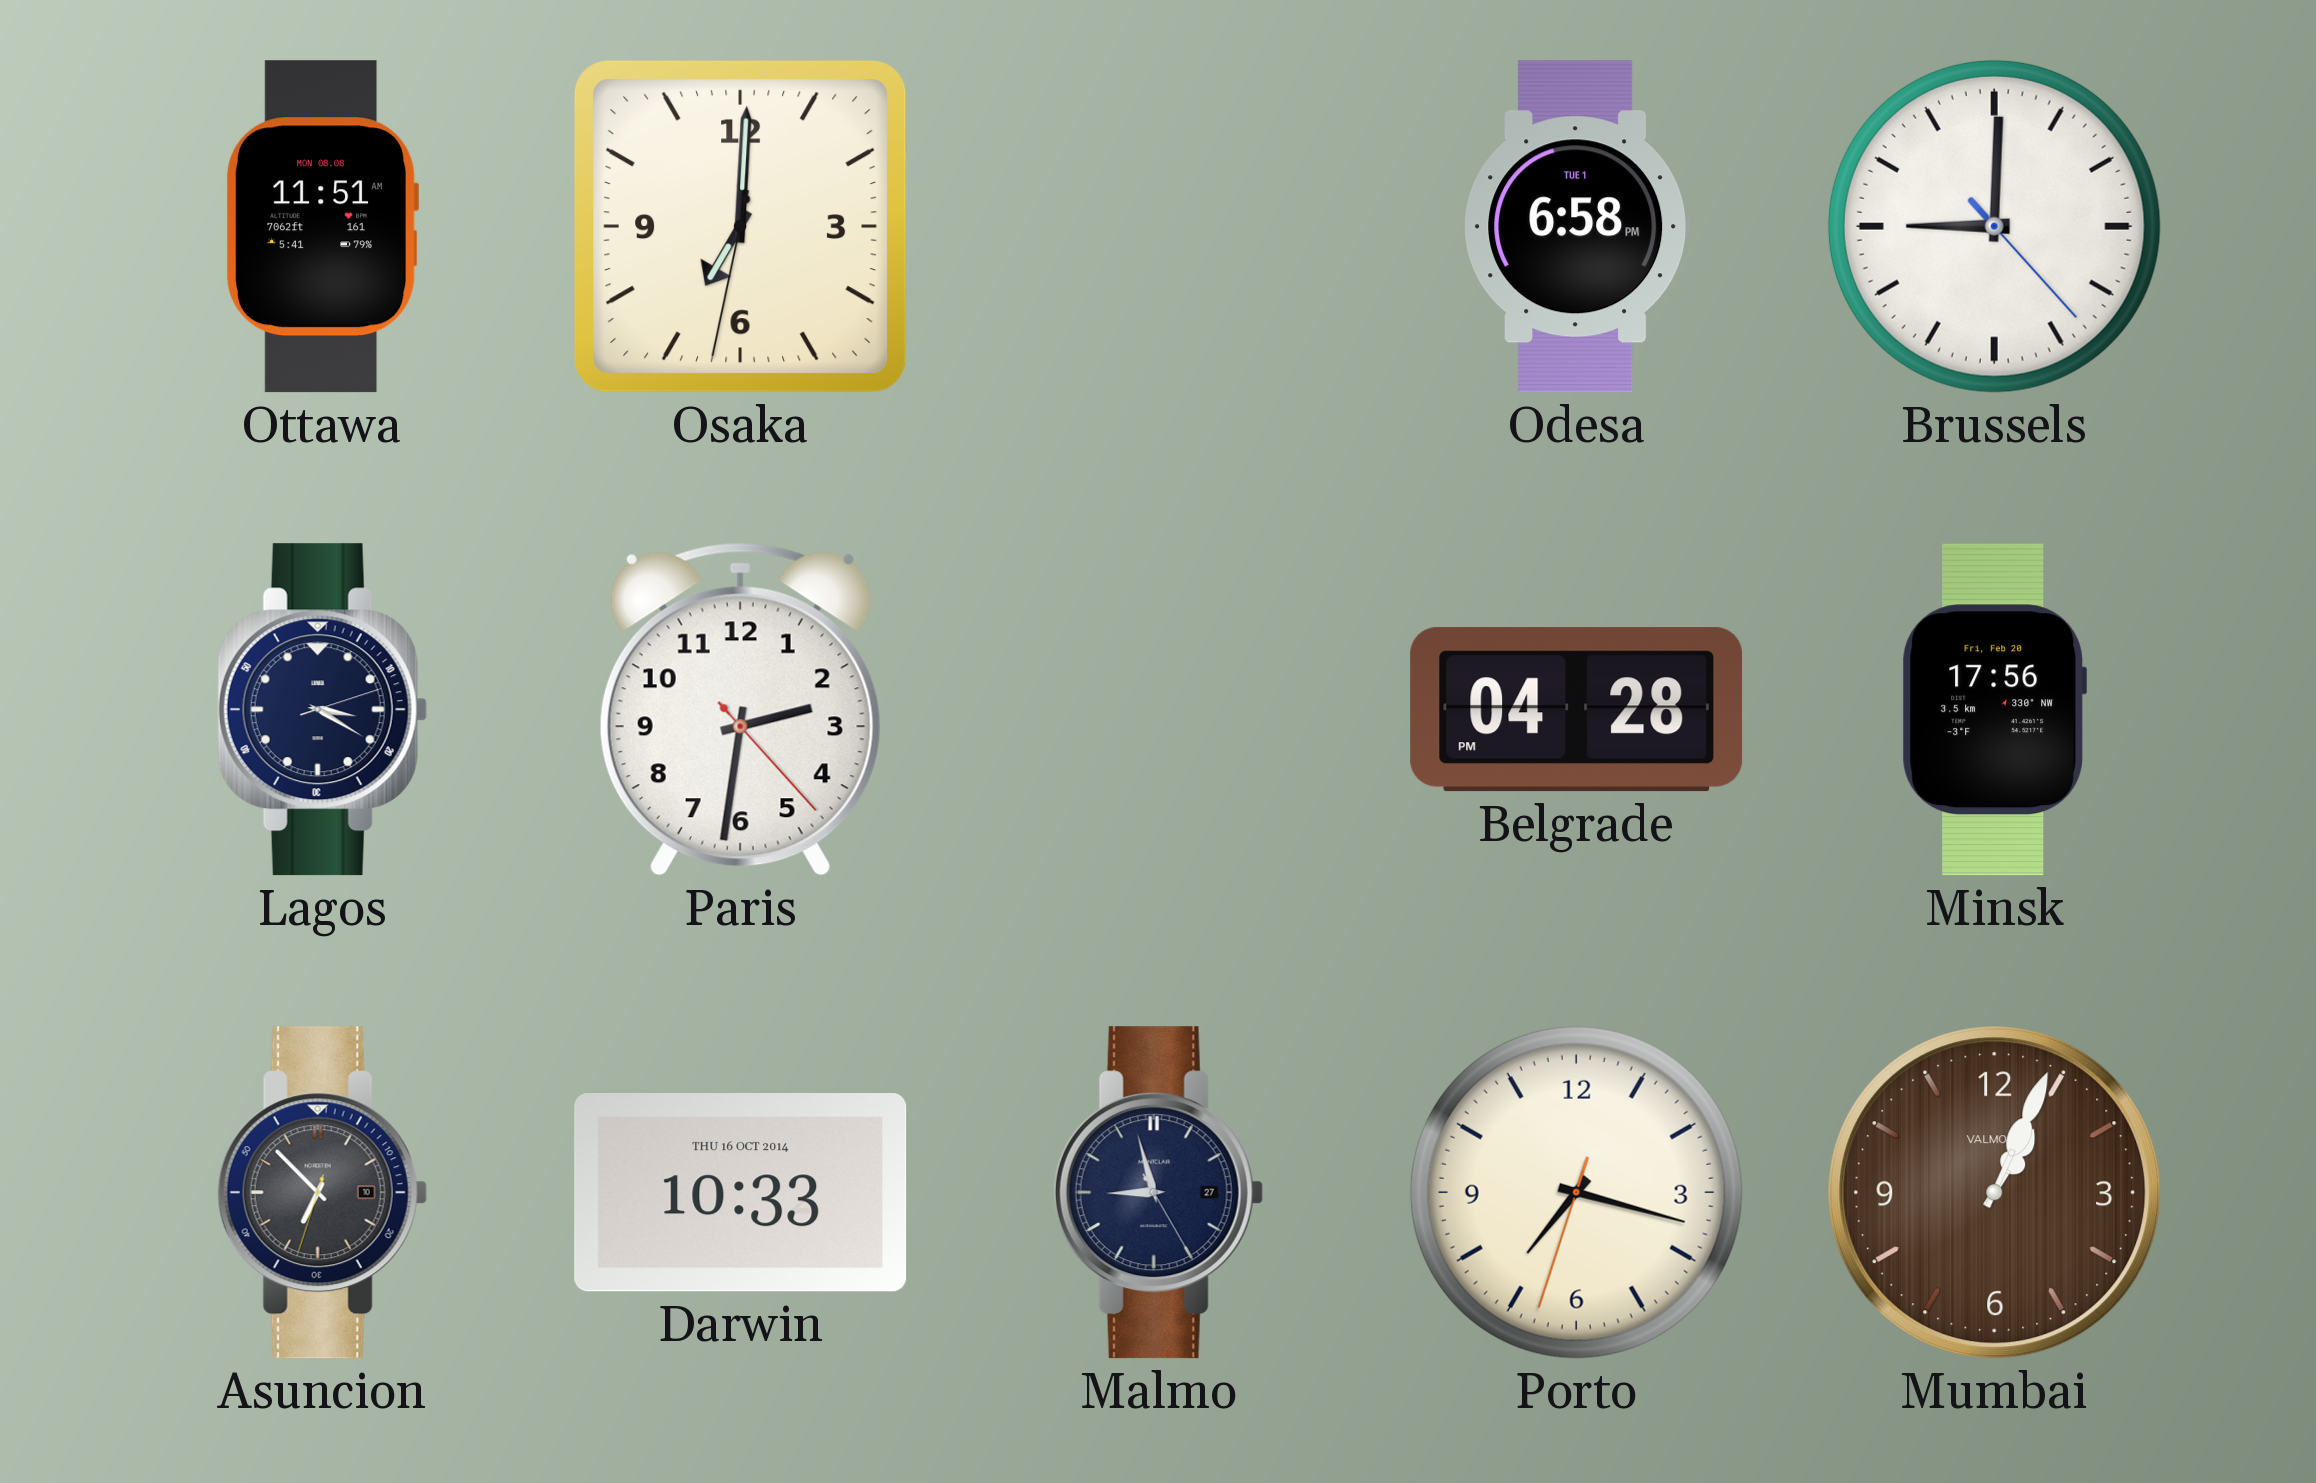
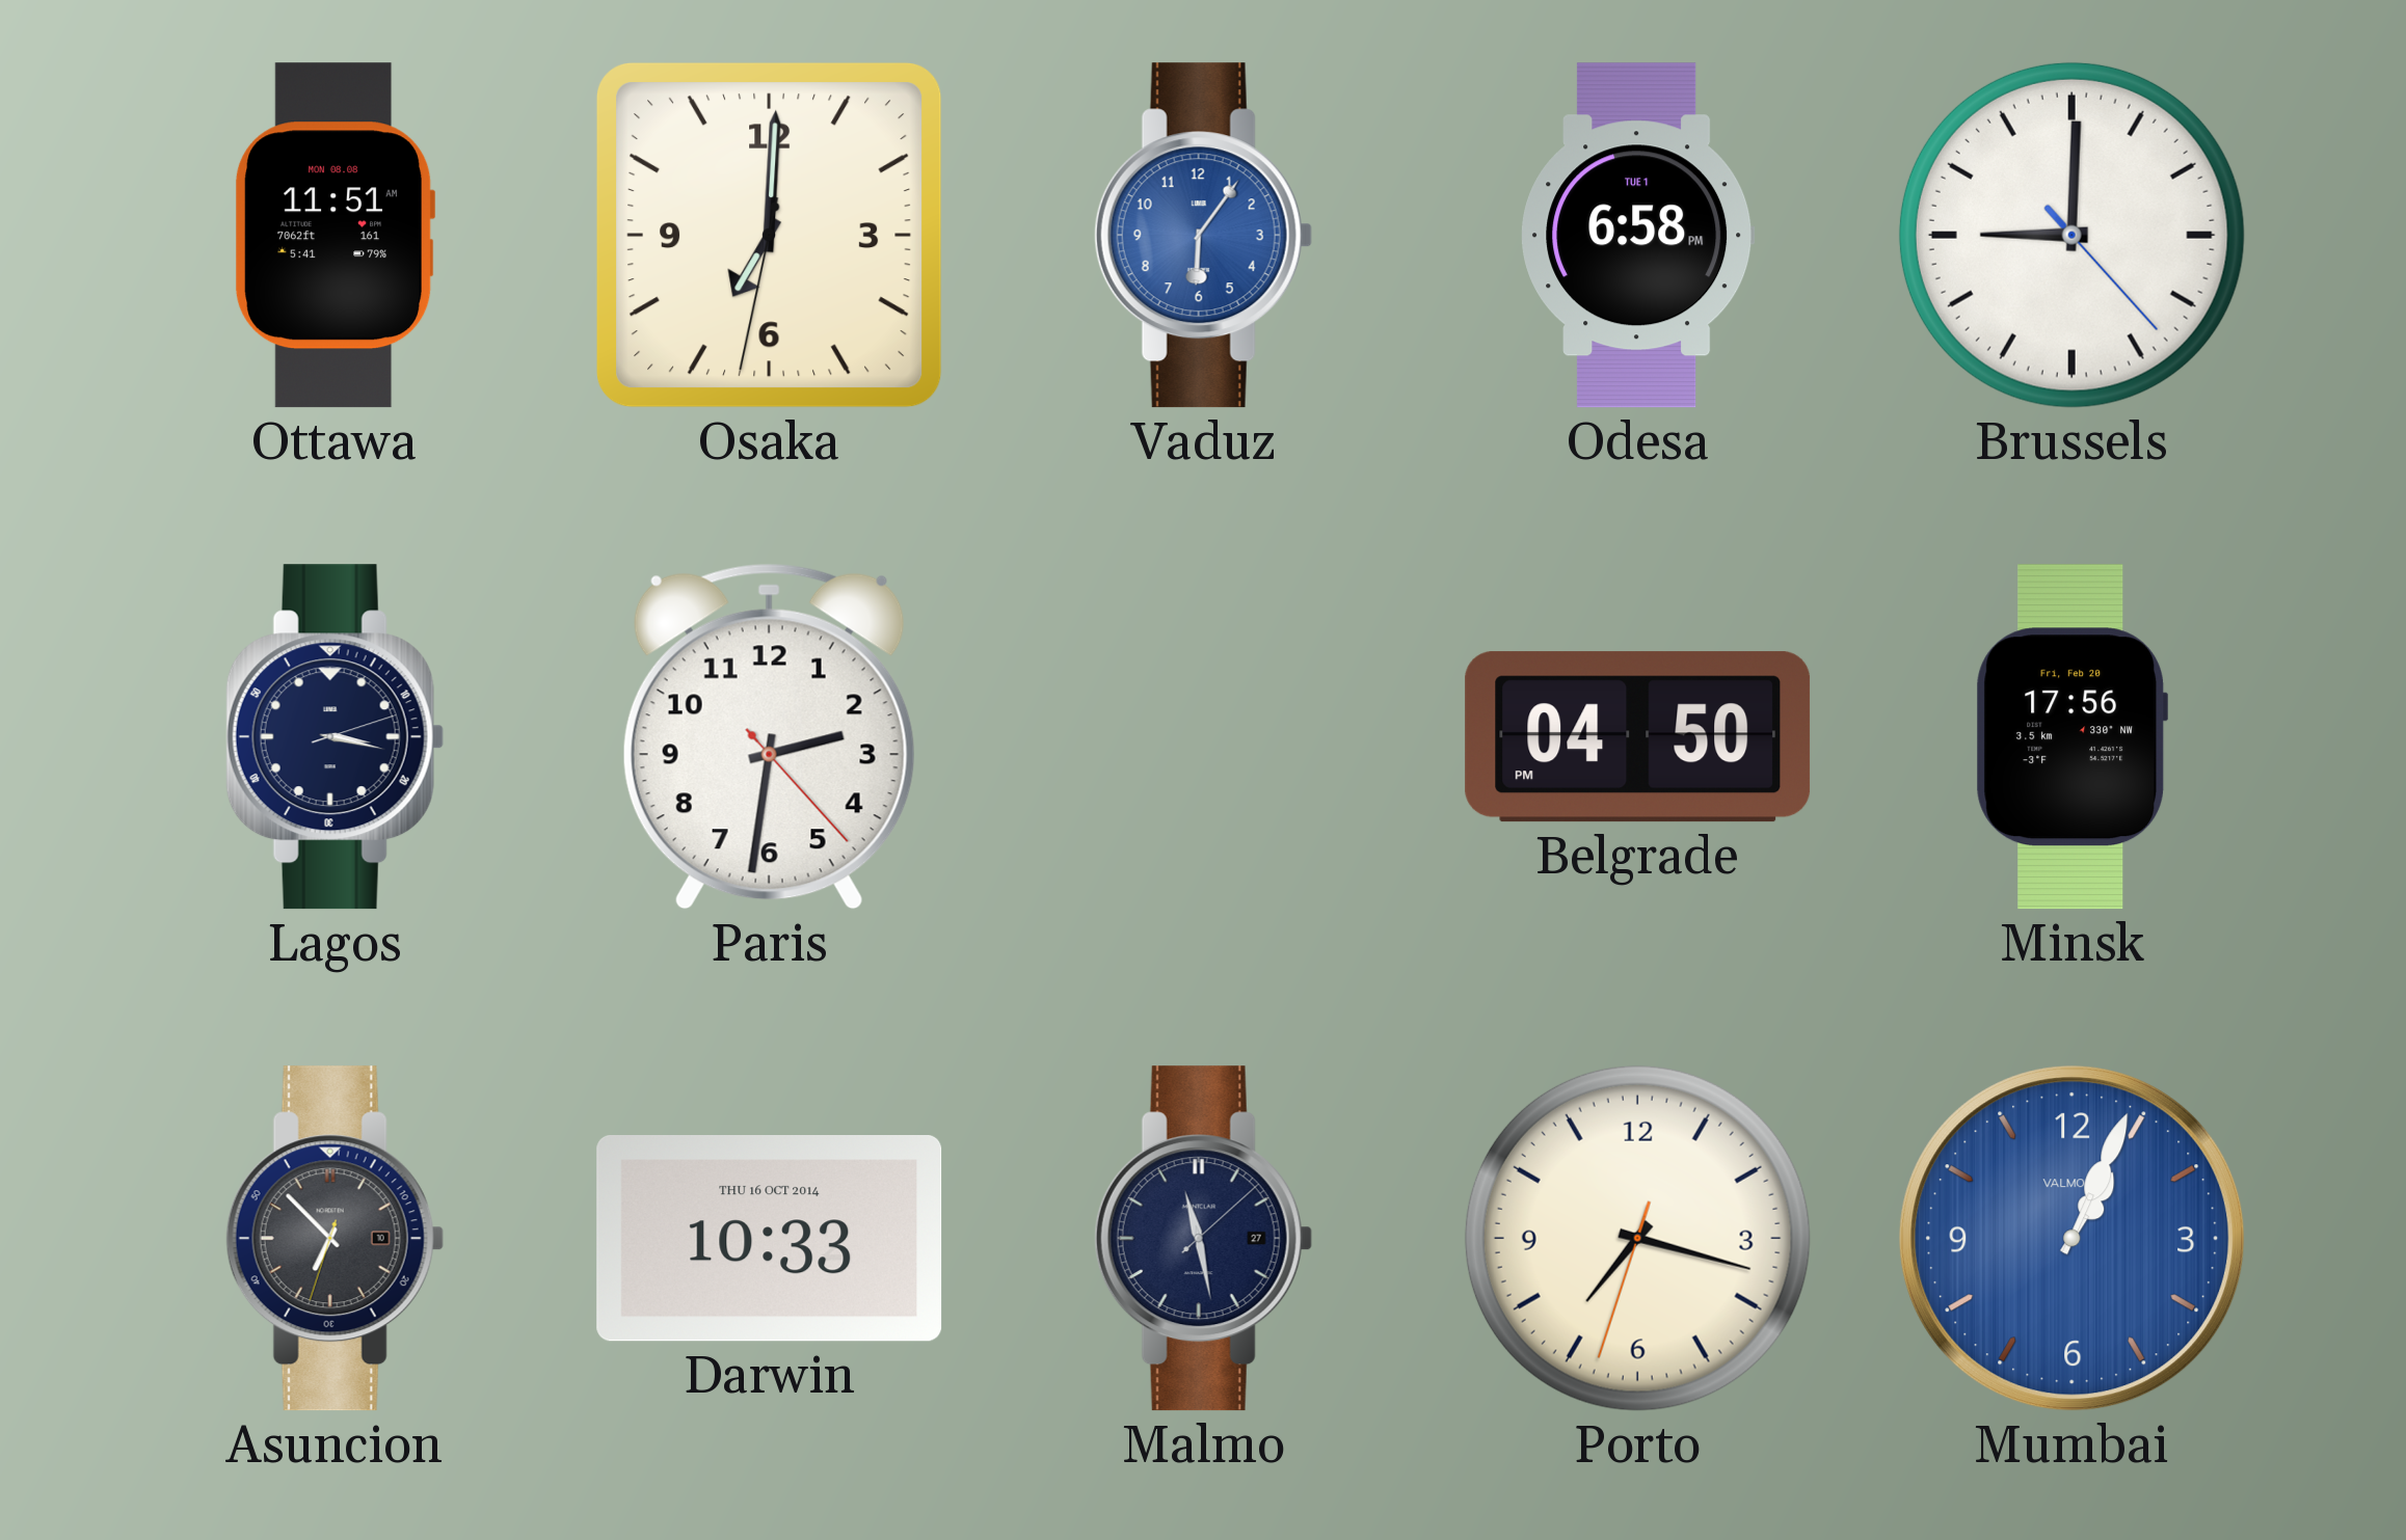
Vaduz: none -> 6:06 (1203, 236)
Lagos: 3:20 -> 3:17 (335, 737)
Belgrade: 04:28 -> 04:50 (1638, 737)
Malmo: 8:57 -> 11:28 (1203, 1239)
Mumbai dial: brown -> blue (2073, 1239)
